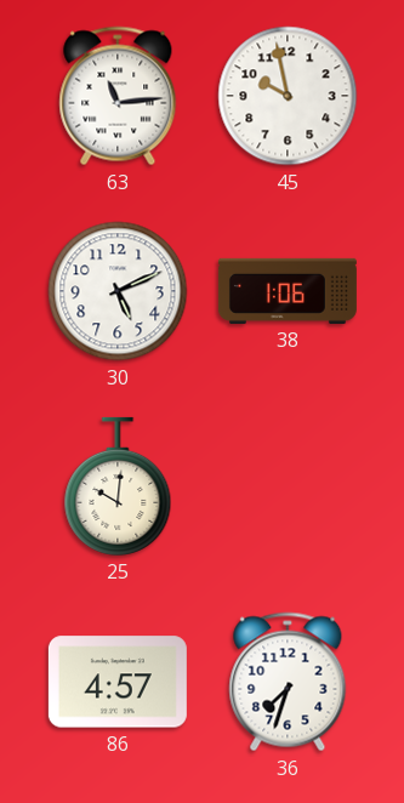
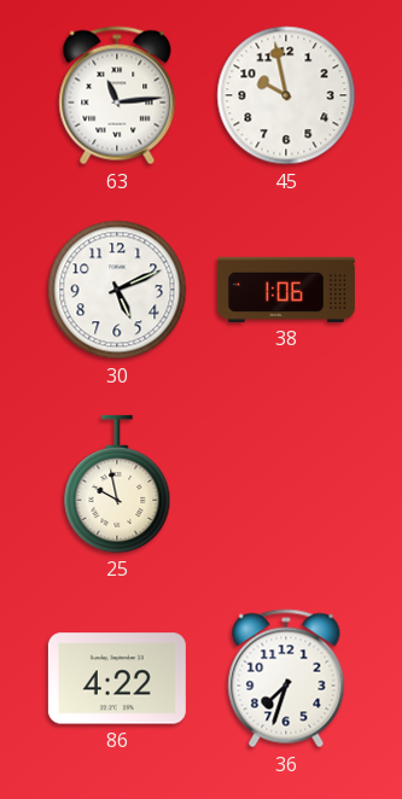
25: 10:01 -> 9:58 (117, 484)
86: 4:57 -> 4:22 (117, 678)
